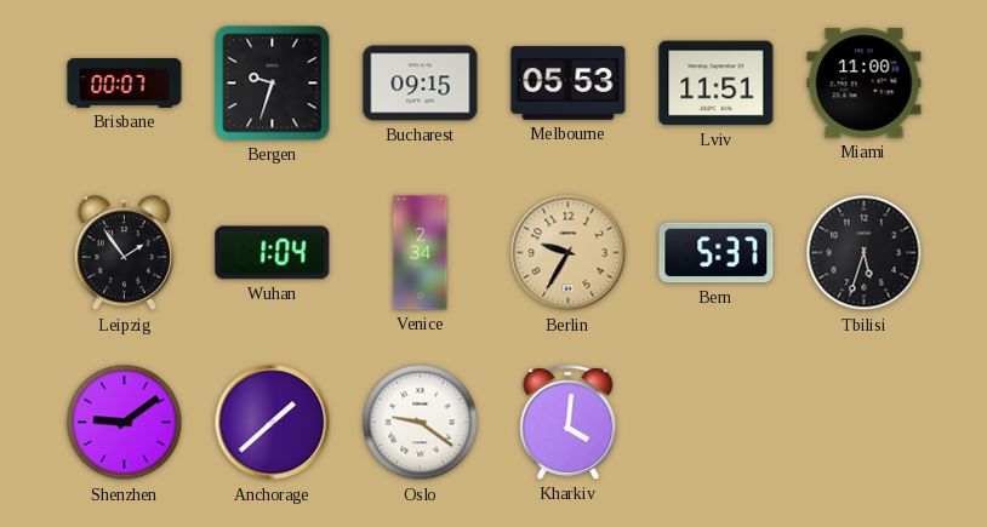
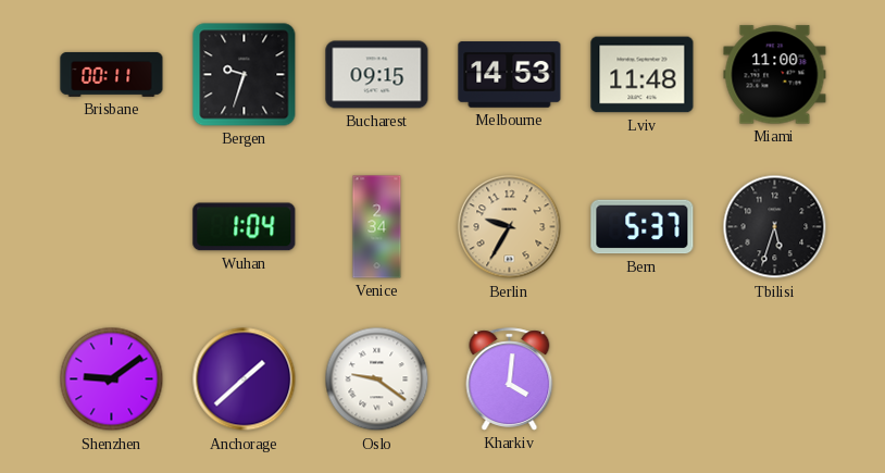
Brisbane: 00:07 -> 00:11 (112, 75)
Melbourne: 05:53 -> 14:53 (510, 75)
Lviv: 11:51 -> 11:48 (643, 75)
Leipzig: 1:54 -> none (124, 253)
